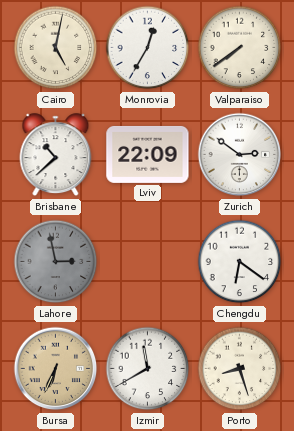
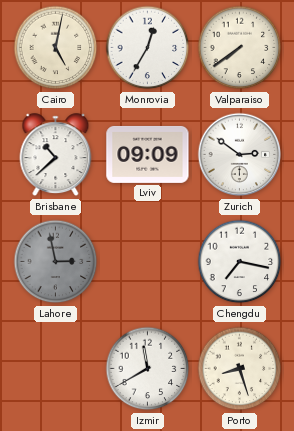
Lviv: 22:09 -> 09:09 (148, 154)
Chengdu: 6:21 -> 7:17 (240, 262)
Bursa: 6:34 -> none (56, 369)
